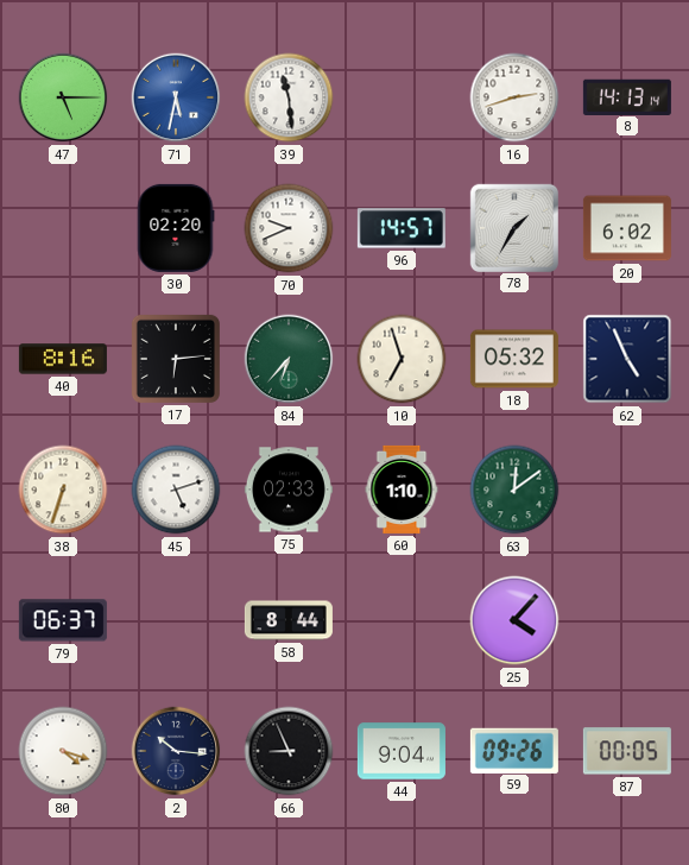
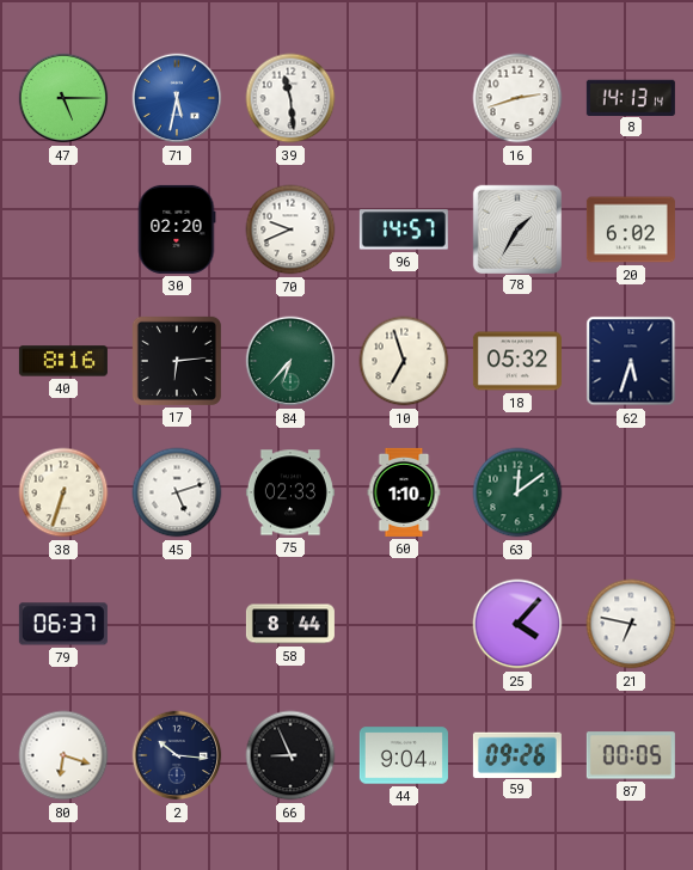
62: 4:56 -> 5:33 (631, 361)
21: none -> 6:47 (631, 624)
80: 4:18 -> 6:18 (63, 755)
